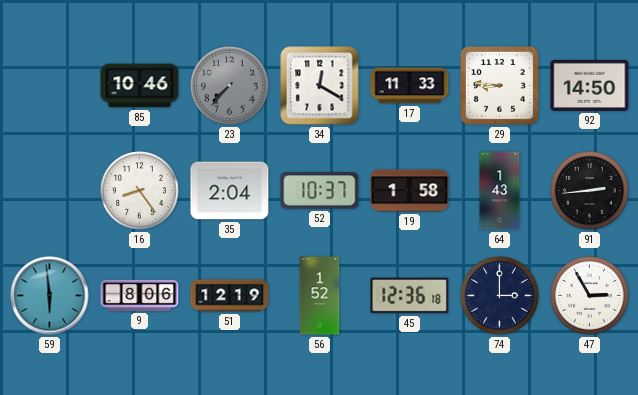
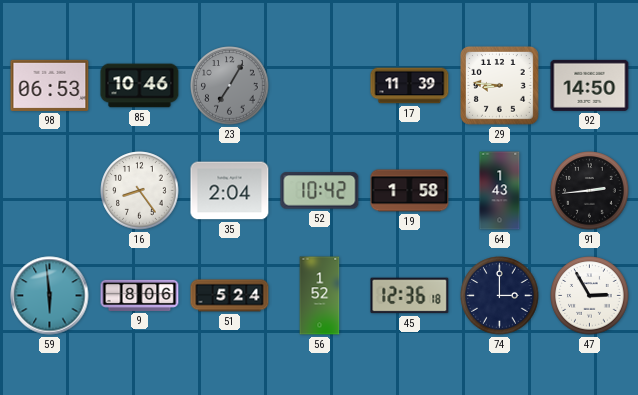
98: none -> 06:53 (50, 85)
23: 7:37 -> 7:05 (230, 86)
34: 12:20 -> none (320, 86)
17: 11:33 -> 11:39 (410, 86)
52: 10:37 -> 10:42 (320, 191)
51: 12:19 -> 5:24 (230, 296)
